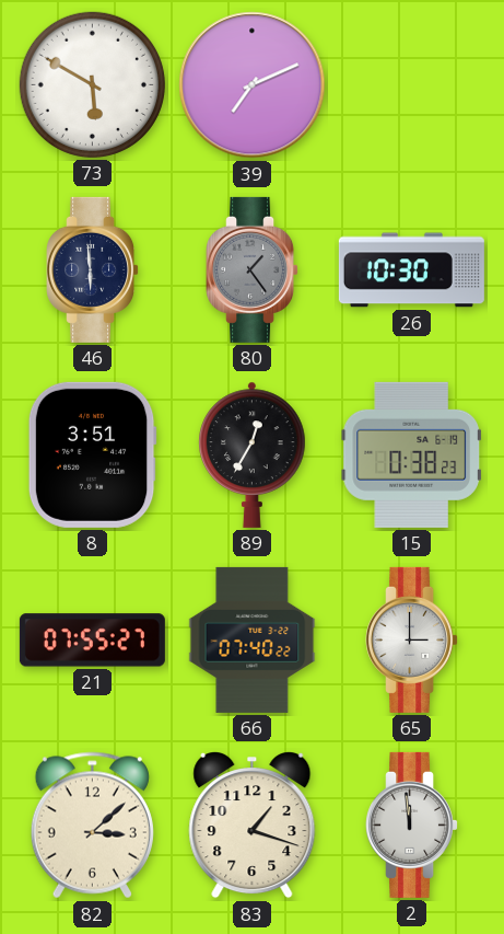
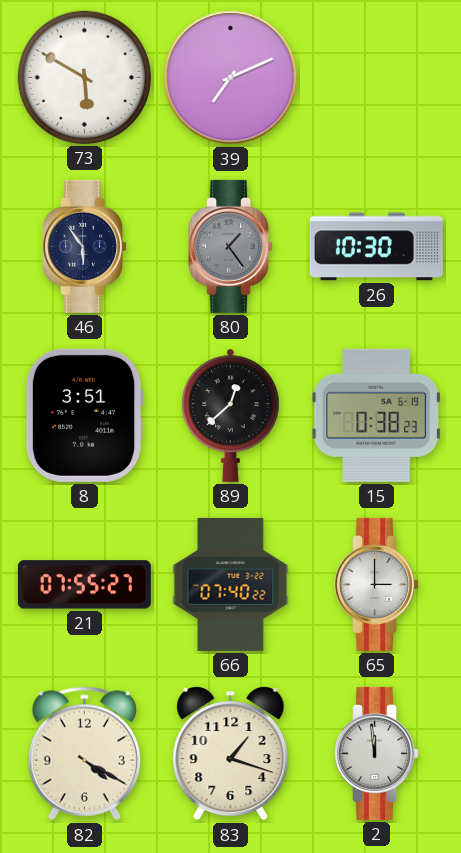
46: 5:59 -> 5:54 (85, 246)
89: 12:35 -> 12:38 (231, 415)
82: 3:08 -> 4:20 (84, 754)
